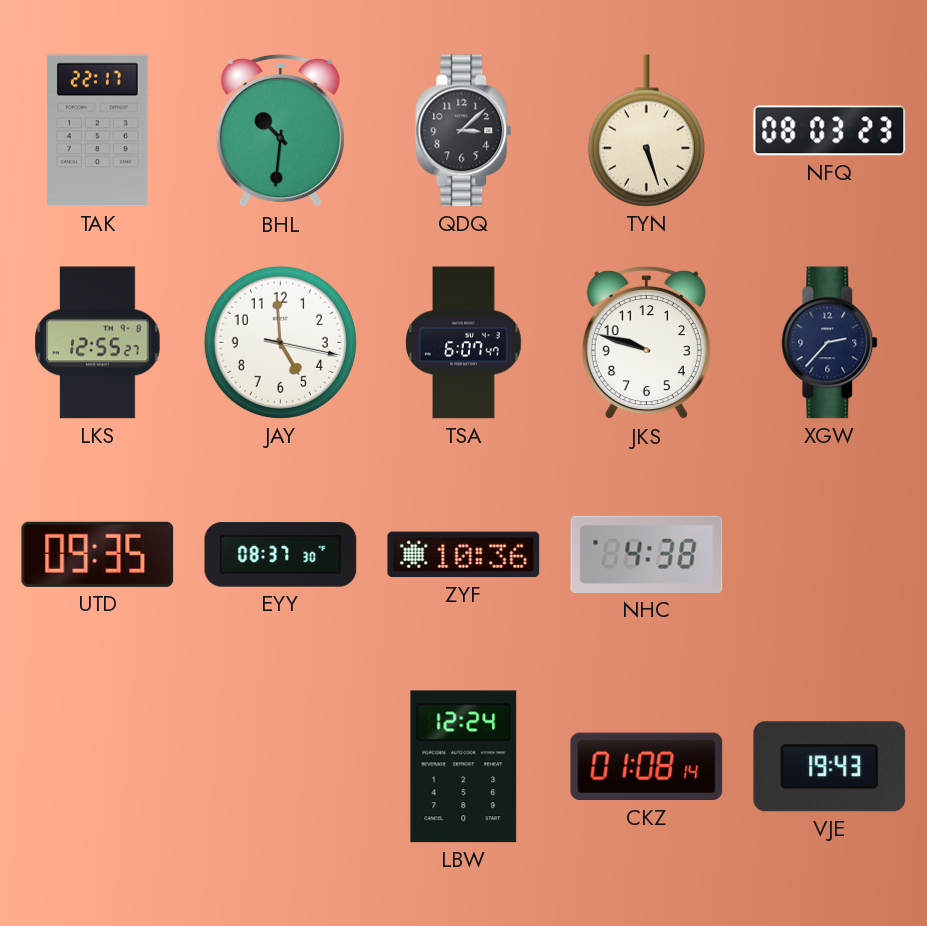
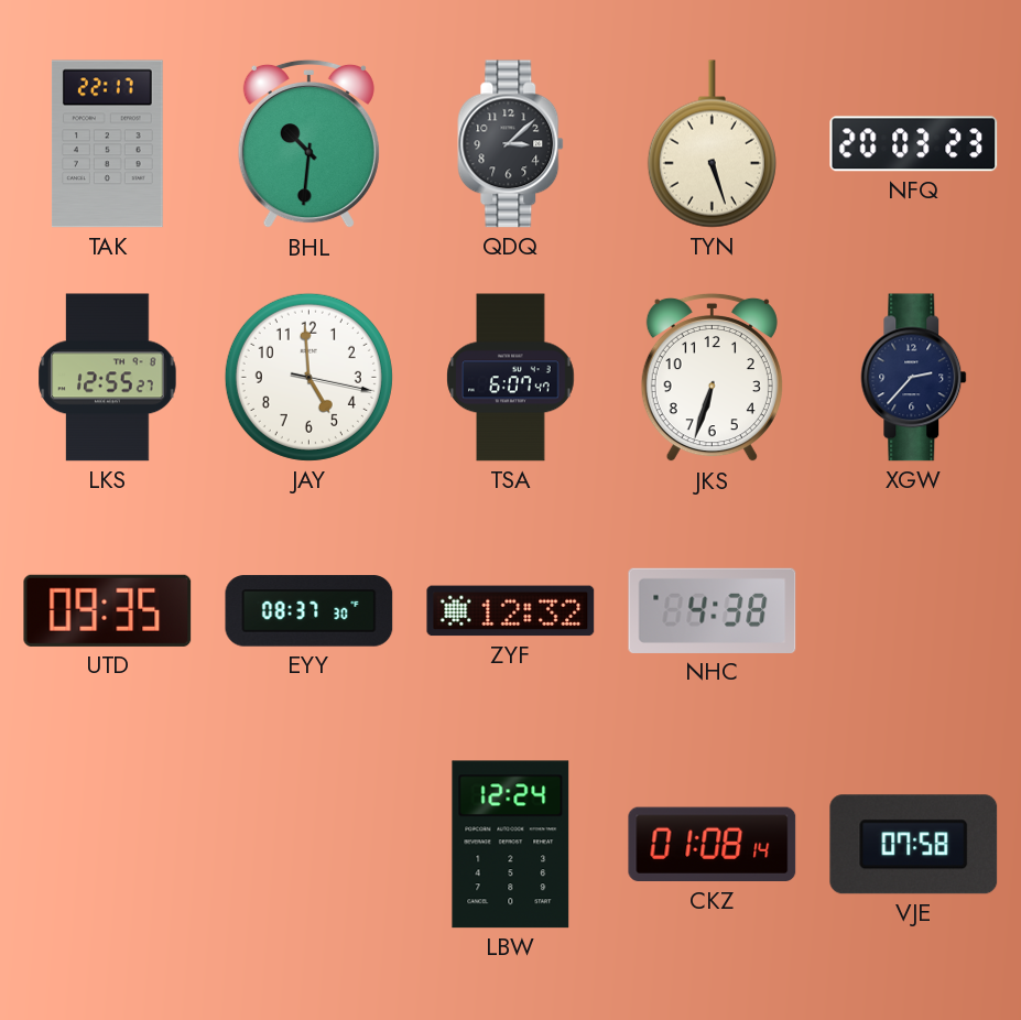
NFQ: 08:03 -> 20:03 (914, 144)
JKS: 9:48 -> 6:33 (712, 378)
ZYF: 10:36 -> 12:32 (511, 611)
VJE: 19:43 -> 07:58 (914, 845)
